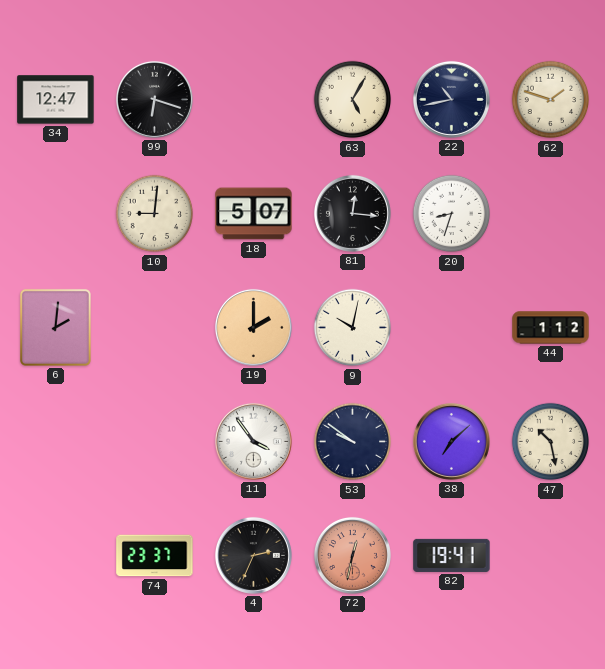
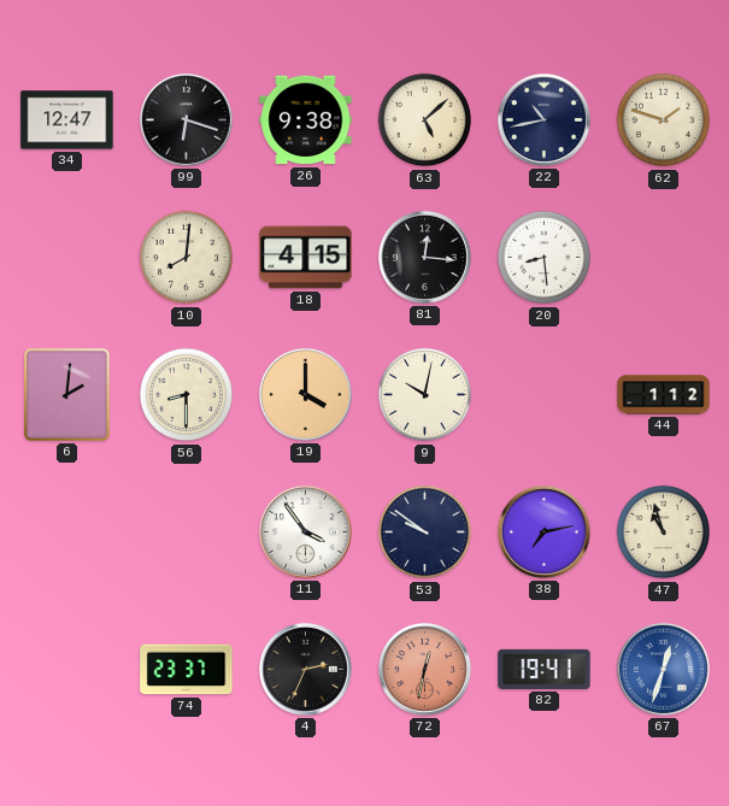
26: none -> 9:38 (306, 120)
63: 5:05 -> 5:08 (425, 120)
10: 9:01 -> 8:01 (187, 258)
18: 5:07 -> 4:15 (306, 258)
20: 8:33 -> 8:29 (545, 258)
56: none -> 8:30 (187, 395)
19: 2:00 -> 4:00 (305, 394)
38: 7:08 -> 7:13 (543, 531)
47: 10:28 -> 10:57 (664, 533)
67: none -> 12:33 (663, 669)
